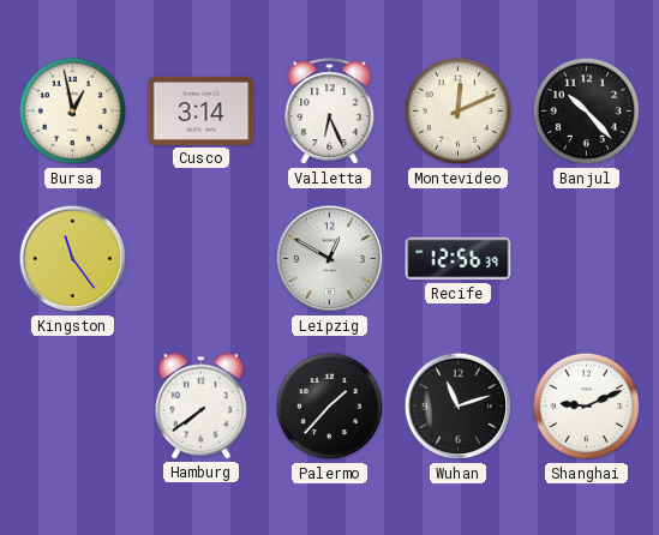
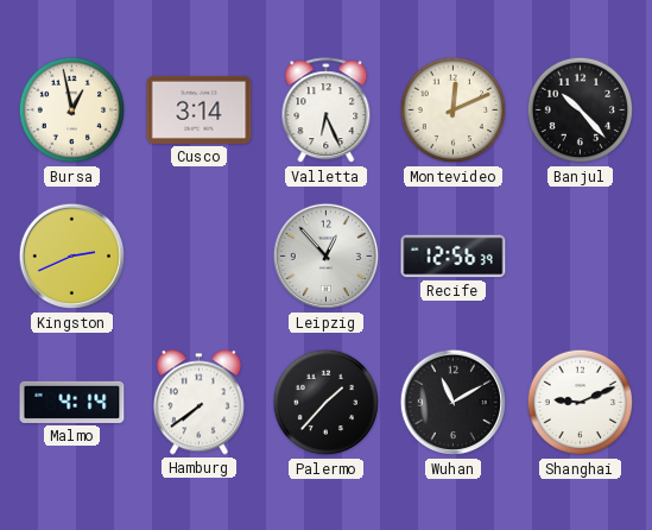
Kingston: 11:24 -> 2:41 (72, 257)
Leipzig: 12:50 -> 12:53 (327, 257)
Malmo: none -> 4:14 (72, 402)
Wuhan: 11:12 -> 11:10 (454, 403)
